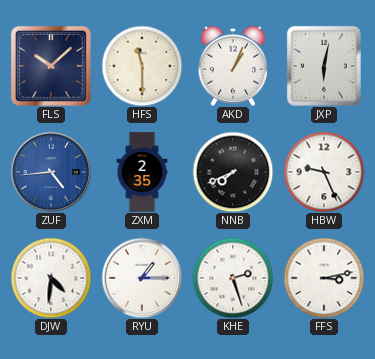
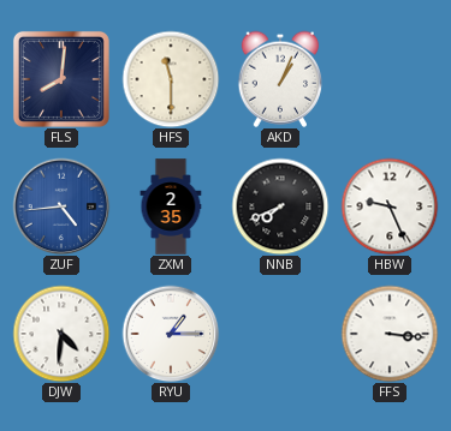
FLS: 10:08 -> 8:01 (61, 79)
JXP: 6:02 -> none (324, 66)
KHE: 2:27 -> none (233, 278)
FFS: 3:13 -> 3:16 (390, 334)
